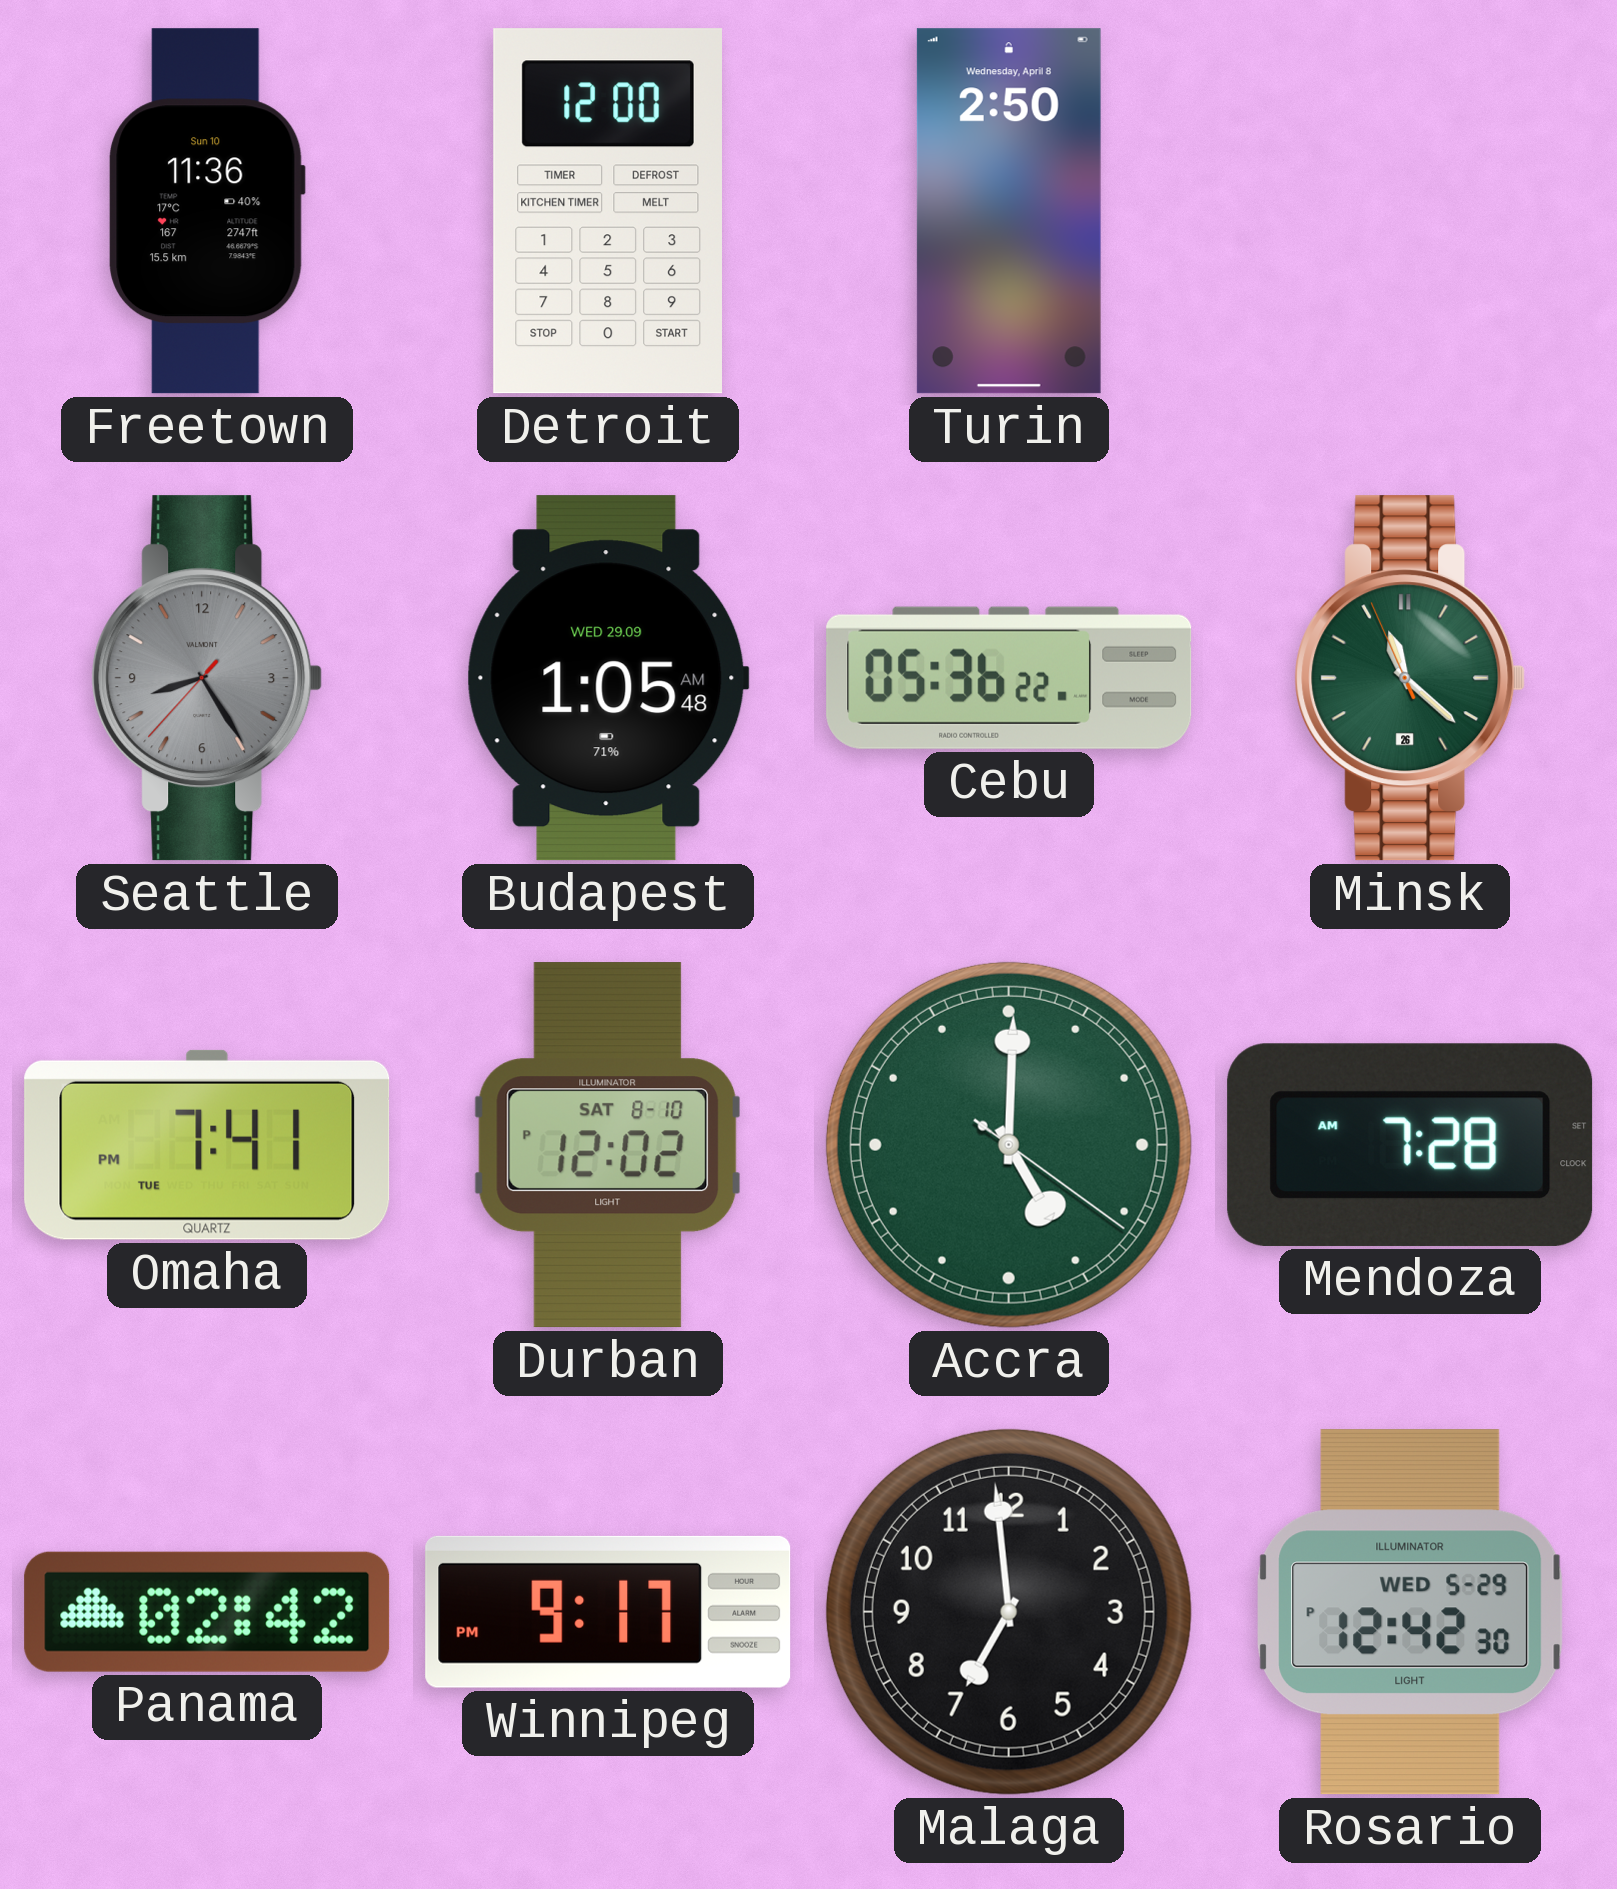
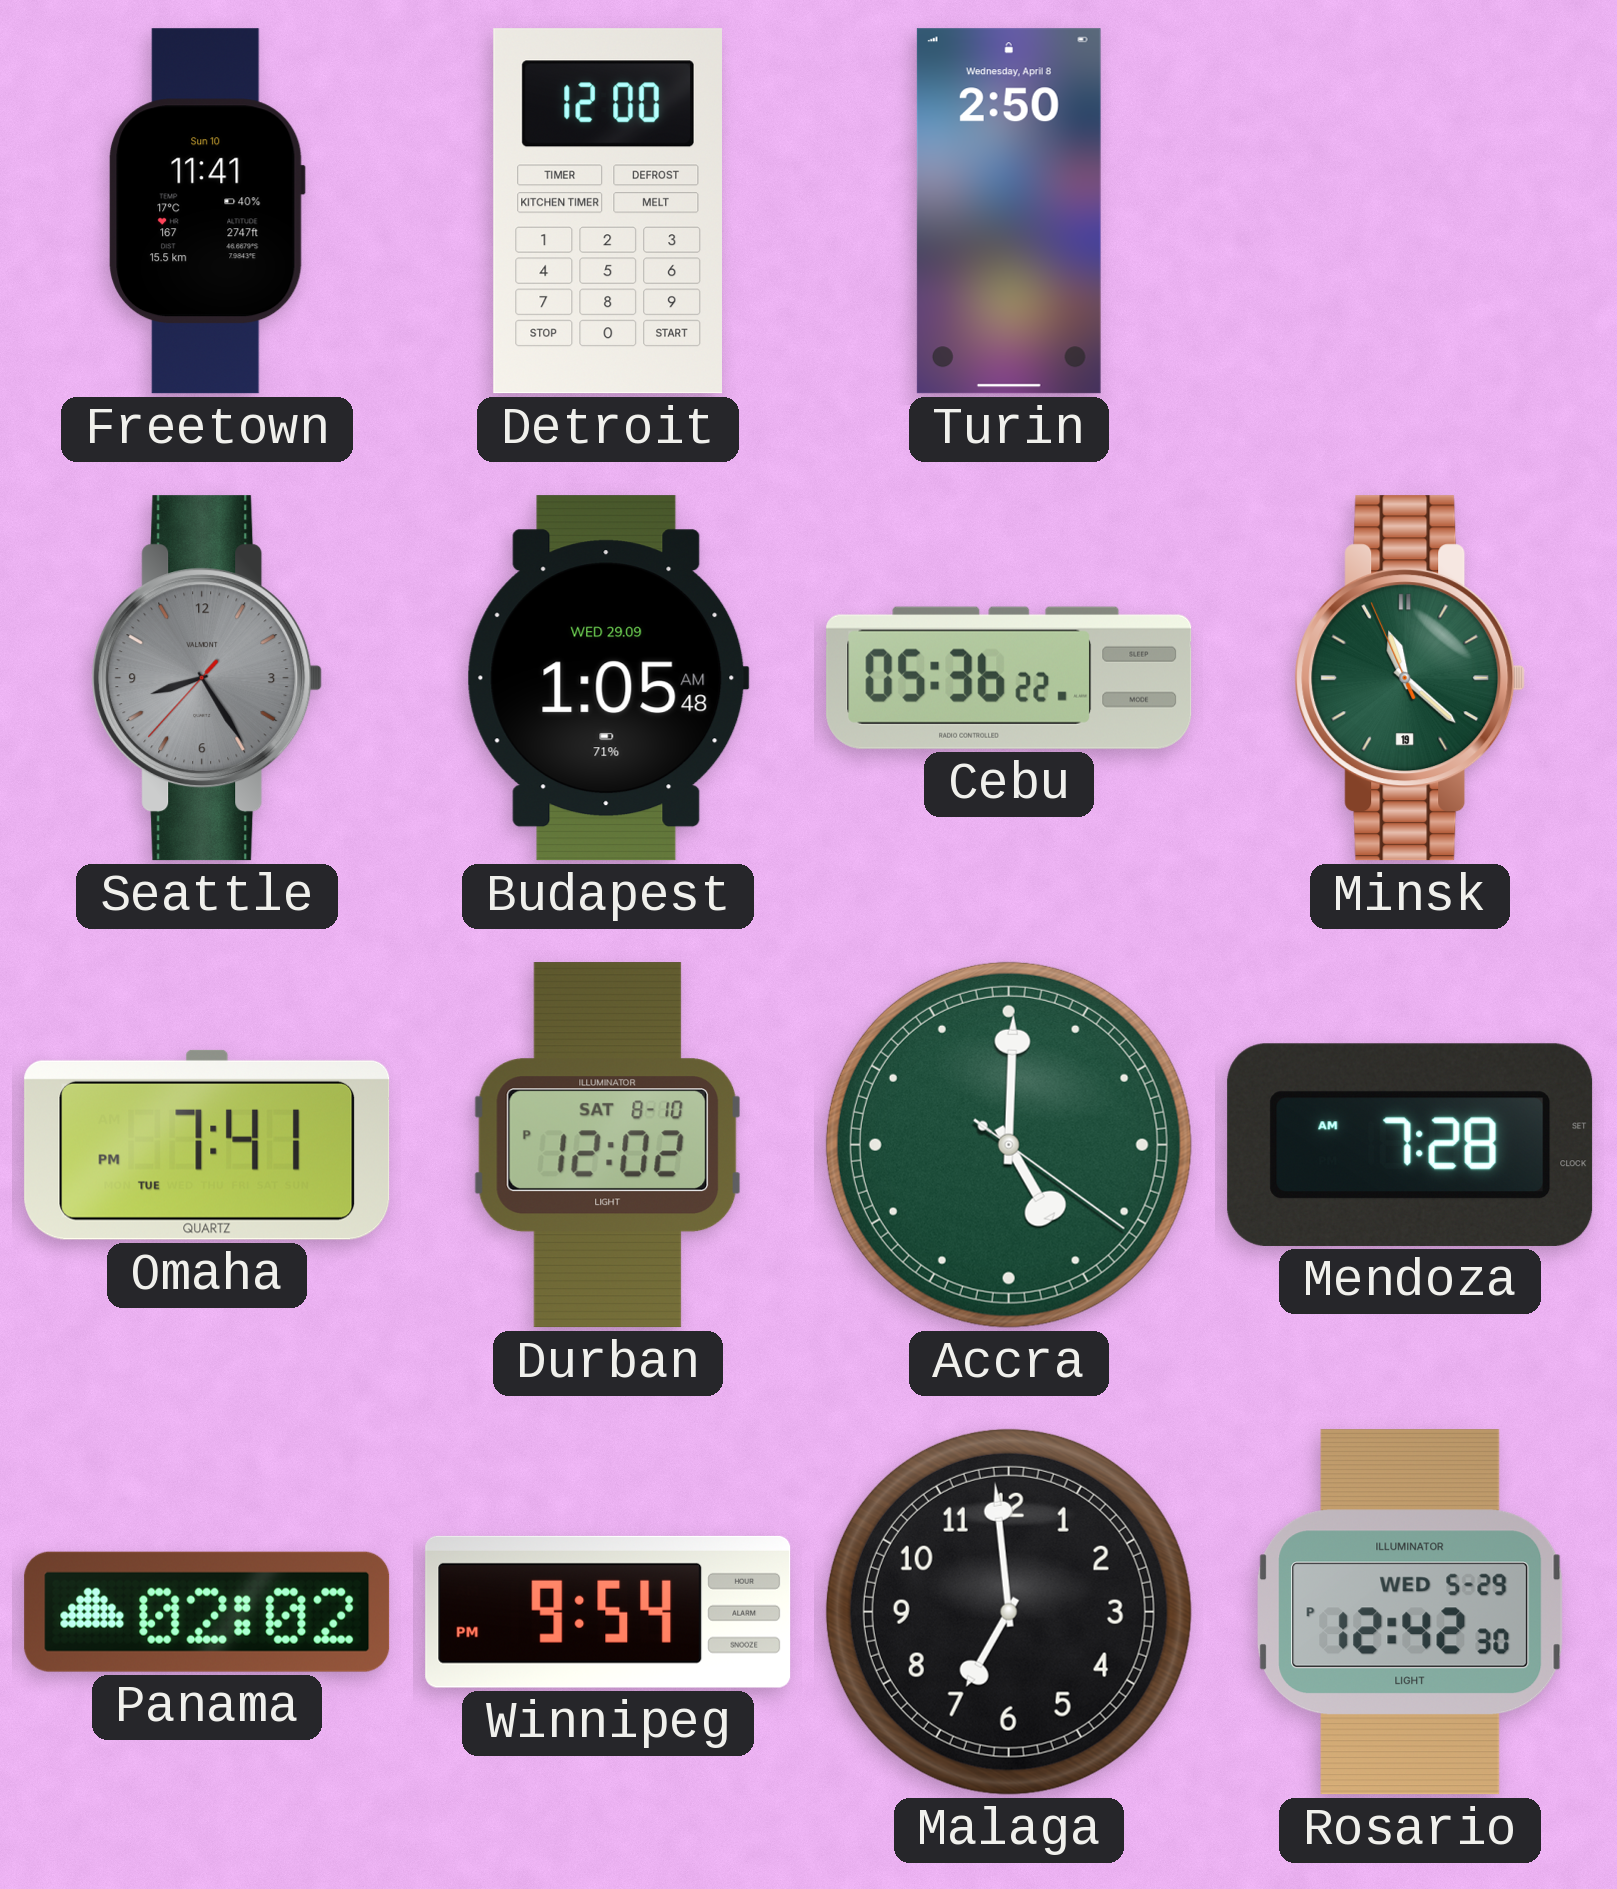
Freetown: 11:36 -> 11:41 (207, 211)
Minsk date: 26 -> 19 (1410, 678)
Panama: 02:42 -> 02:02 (207, 1612)
Winnipeg: 9:17 -> 9:54 (608, 1612)
